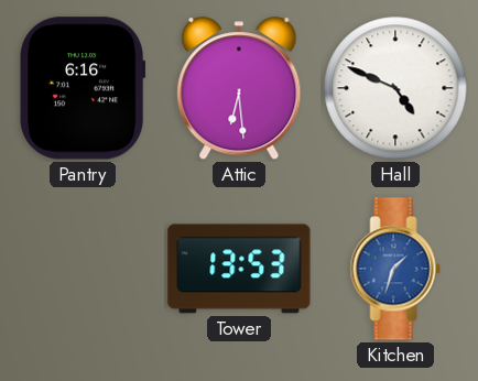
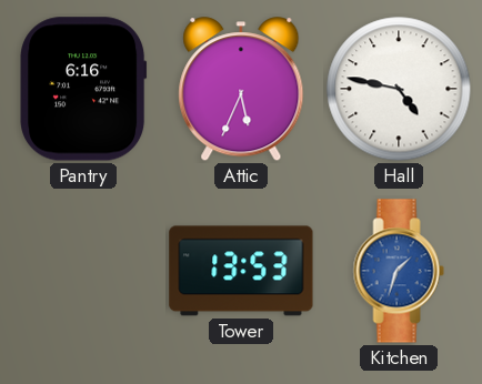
Attic: 6:29 -> 5:34 (241, 90)
Hall: 4:49 -> 4:47 (399, 89)
